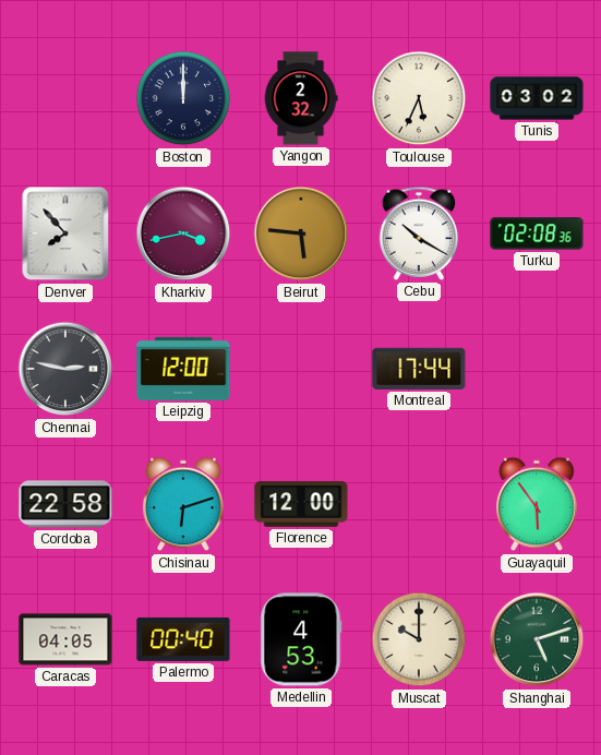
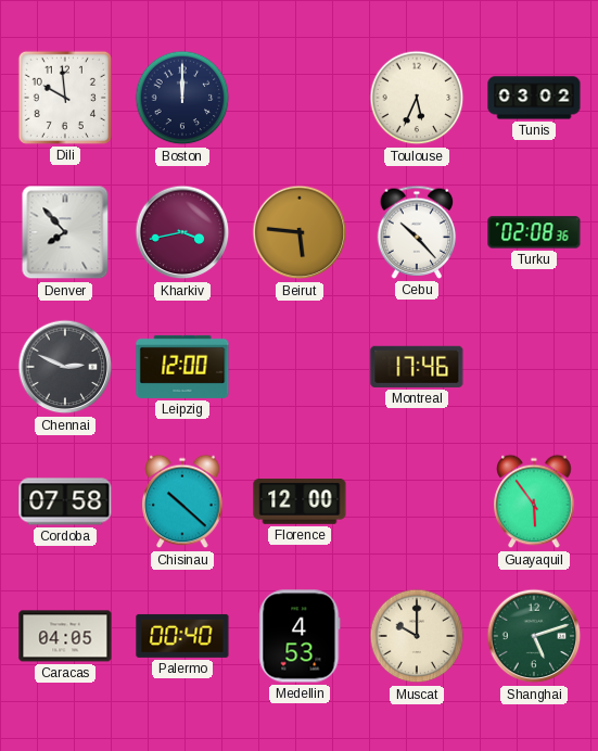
Dili: none -> 9:59 (65, 98)
Yangon: 2:32 -> none (301, 98)
Cebu: 10:20 -> 10:23 (417, 232)
Chennai: 2:47 -> 2:49 (65, 367)
Montreal: 17:44 -> 17:46 (417, 367)
Cordoba: 22:58 -> 07:58 (65, 501)
Chisinau: 6:12 -> 10:22 (182, 501)
